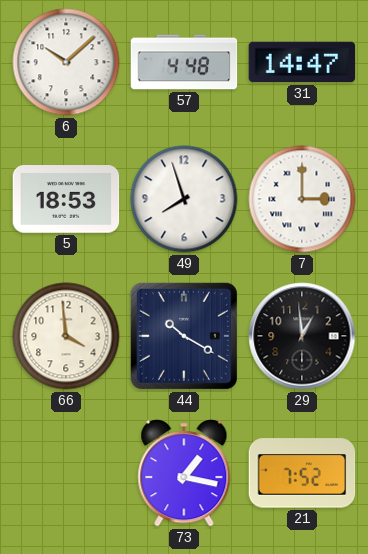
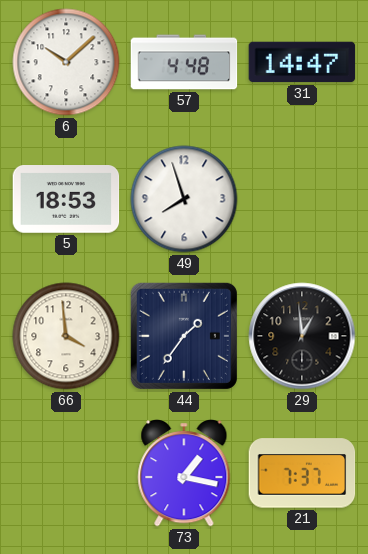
7: 3:00 -> none (302, 199)
44: 10:20 -> 1:36 (184, 336)
21: 7:52 -> 7:37 (302, 473)
